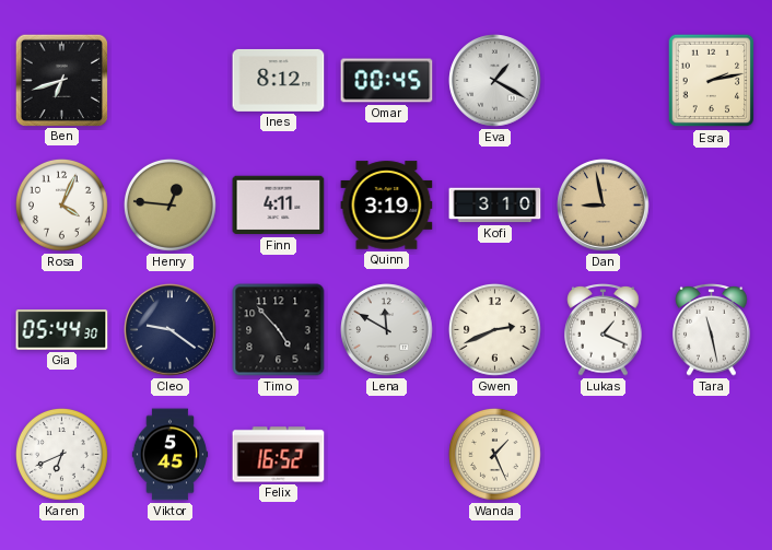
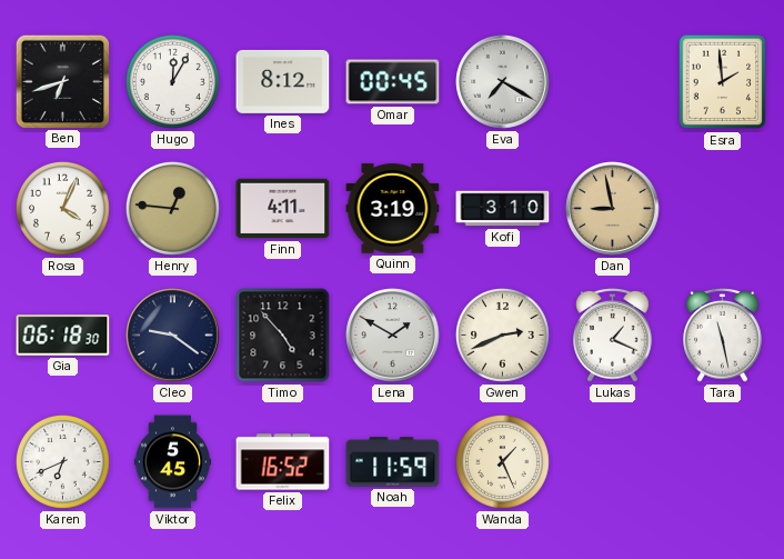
Hugo: none -> 12:05 (172, 81)
Eva: 1:20 -> 7:20 (503, 82)
Esra: 2:13 -> 1:59 (723, 82)
Gia: 05:44 -> 06:18 (63, 336)
Lena: 11:50 -> 1:50 (393, 336)
Noah: none -> 11:59 (393, 462)
